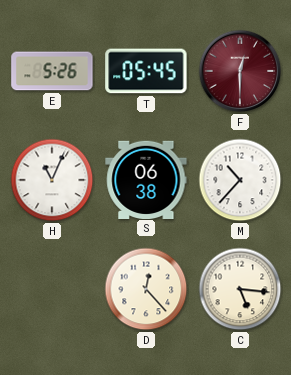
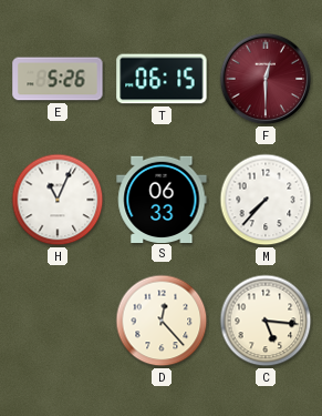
T: 05:45 -> 06:15 (162, 79)
S: 06:38 -> 06:33 (162, 199)
M: 10:37 -> 7:37 (266, 200)
